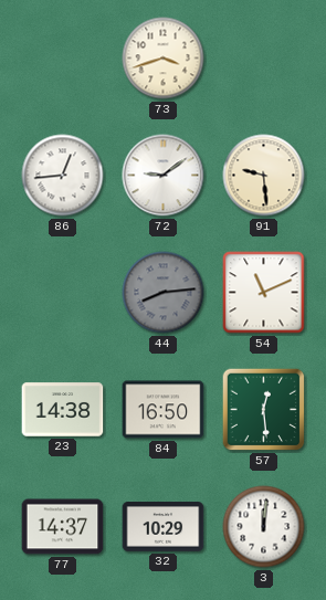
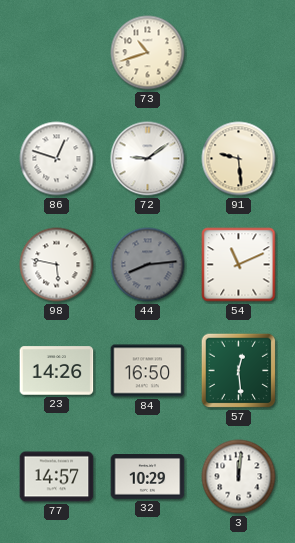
73: 3:42 -> 10:42 (148, 53)
86: 12:44 -> 12:48 (57, 159)
98: none -> 5:47 (57, 265)
23: 14:38 -> 14:26 (57, 371)
77: 14:37 -> 14:57 (57, 477)
